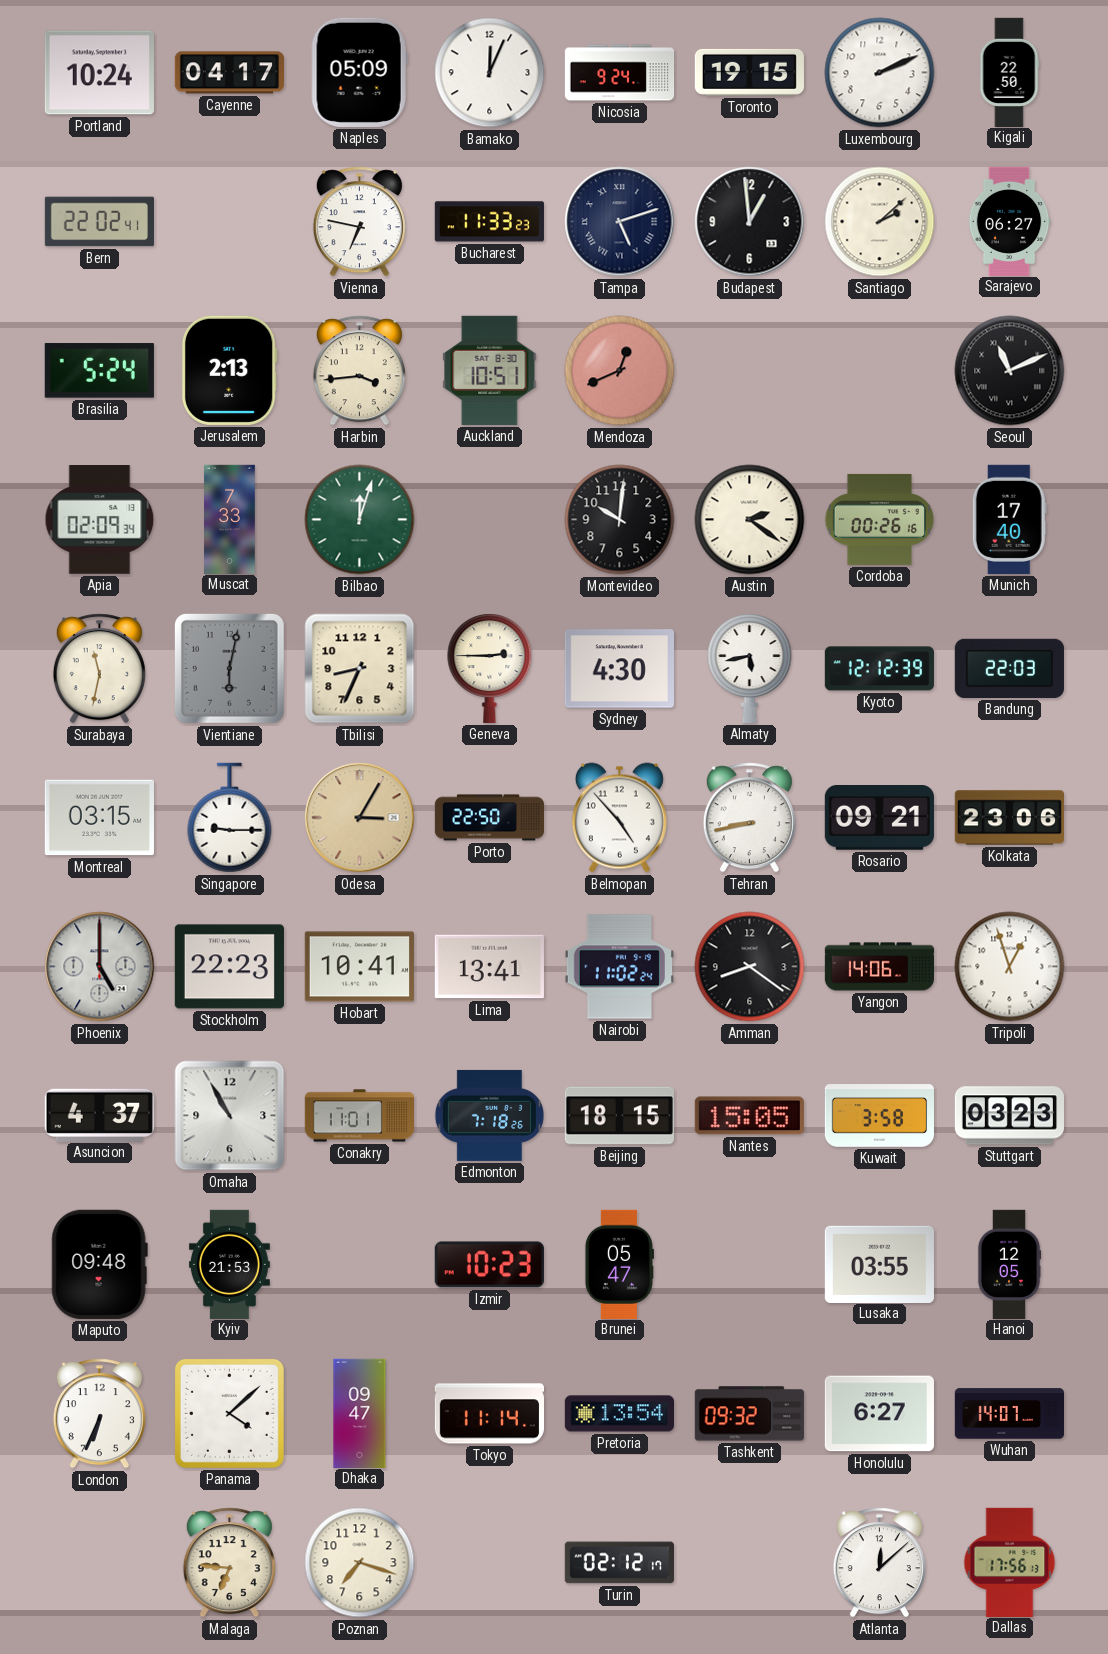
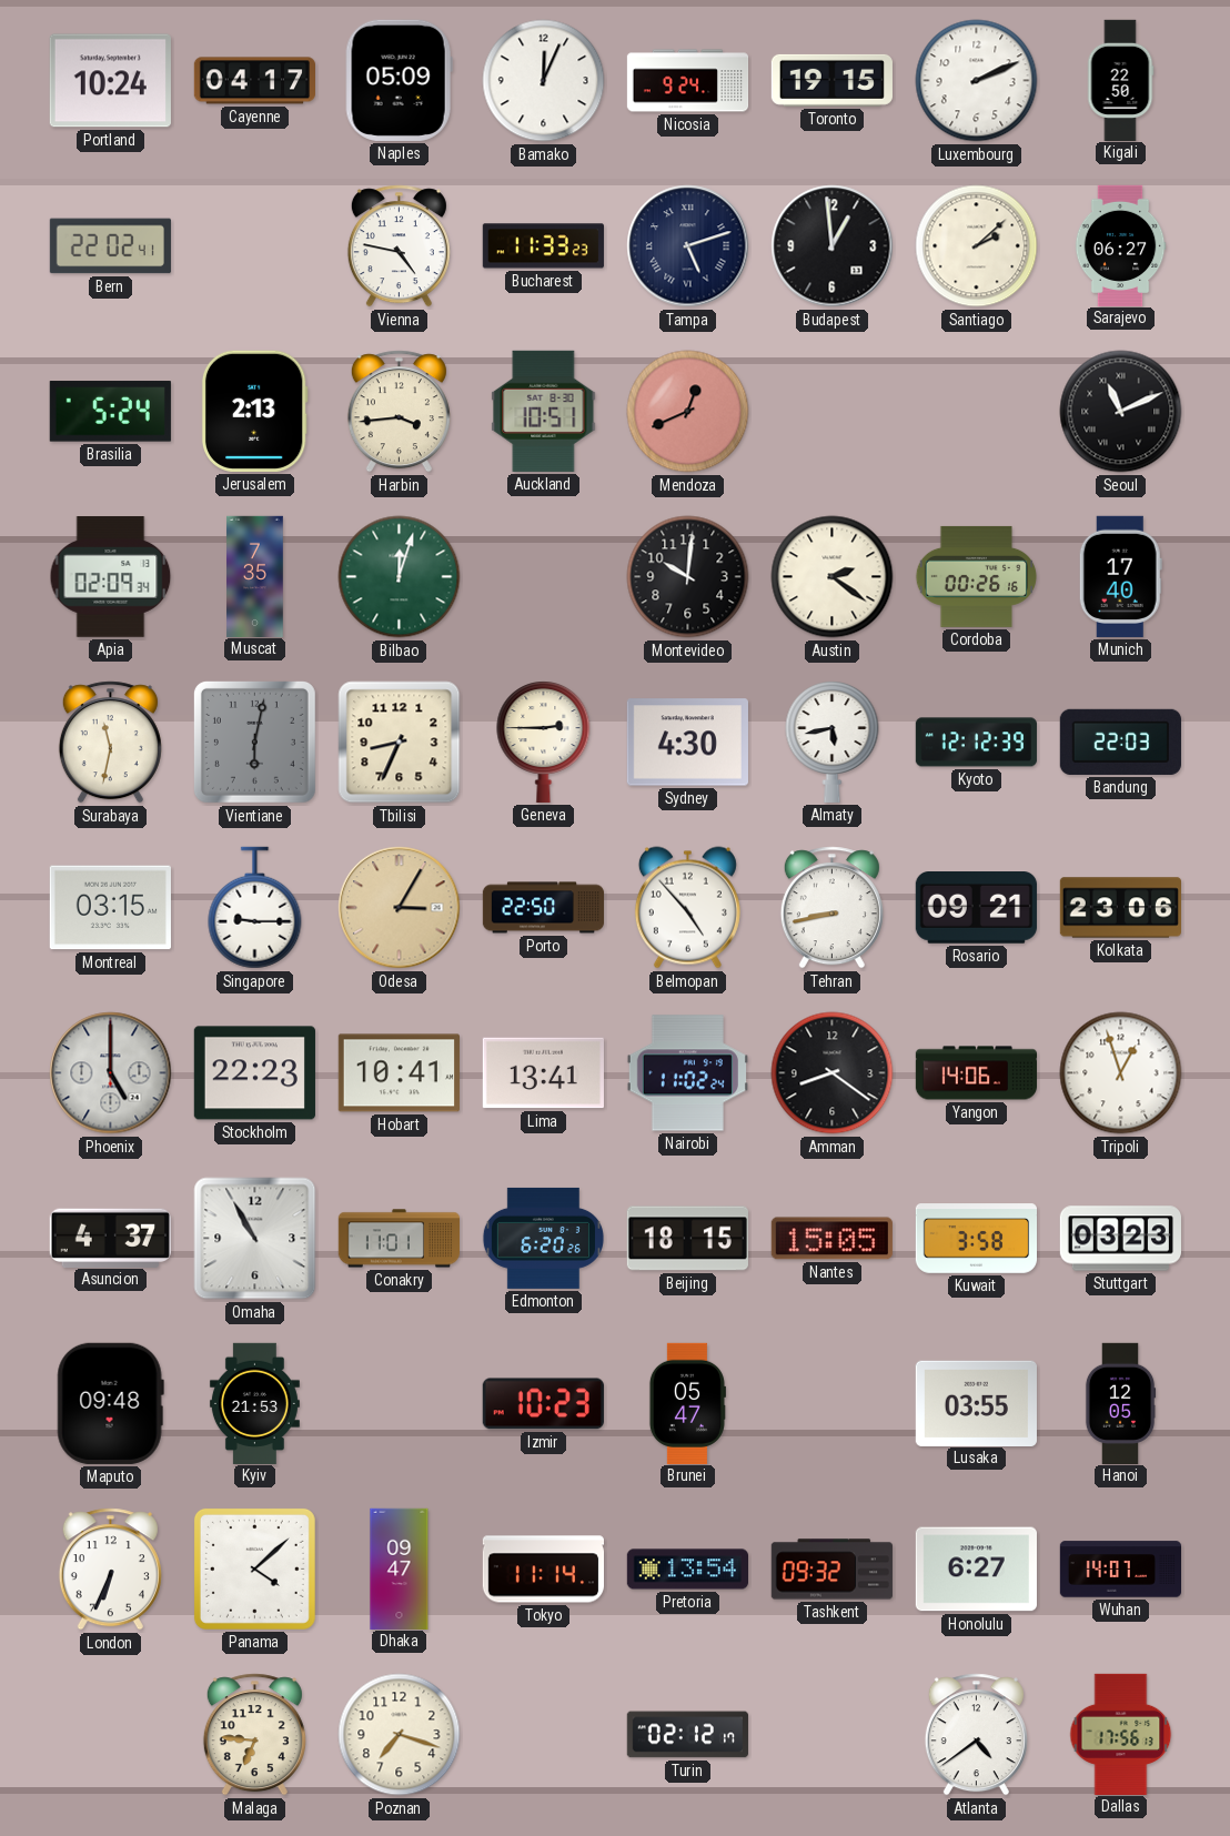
Vienna: 6:47 -> 4:47 (399, 246)
Muscat: 7:33 -> 7:35 (255, 576)
Edmonton: 7:18 -> 6:20 (543, 1238)
Atlanta: 12:08 -> 4:39 (976, 1735)
